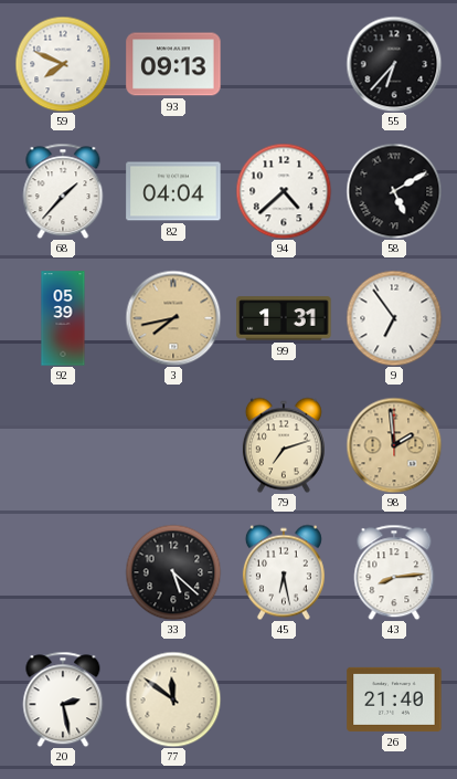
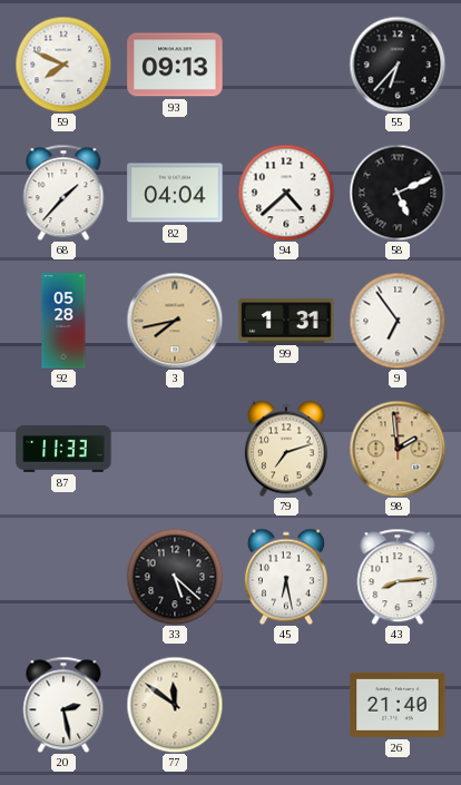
58: 5:10 -> 5:11 (398, 193)
92: 05:39 -> 05:28 (63, 321)
87: none -> 11:33 (63, 449)
